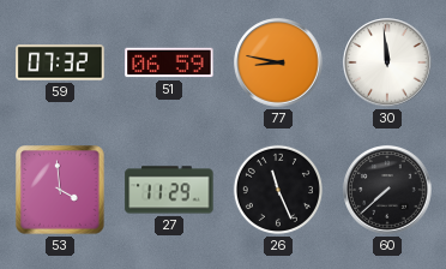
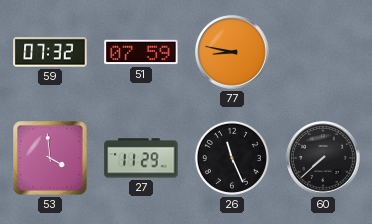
51: 06:59 -> 07:59 (141, 52)
30: 11:59 -> none (387, 62)
